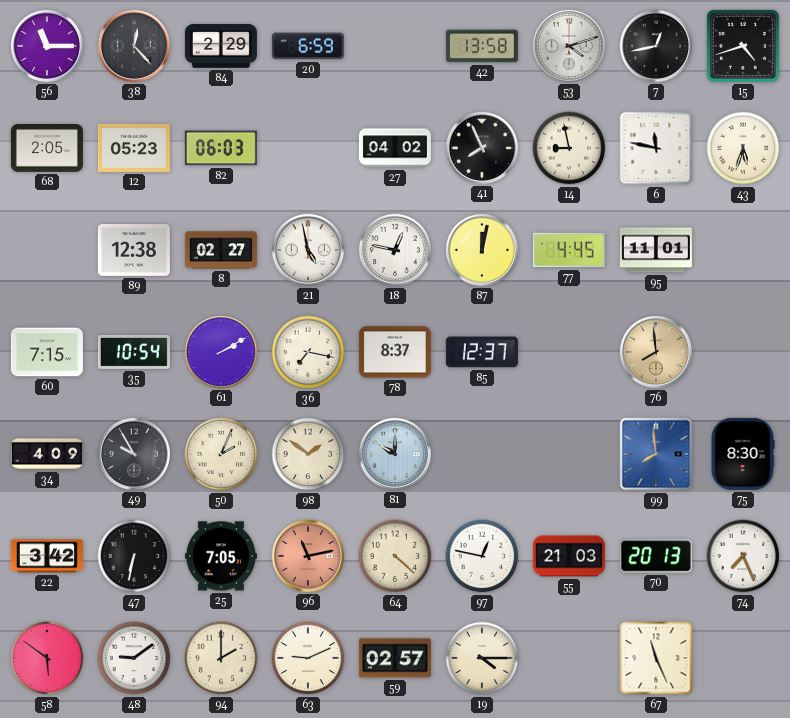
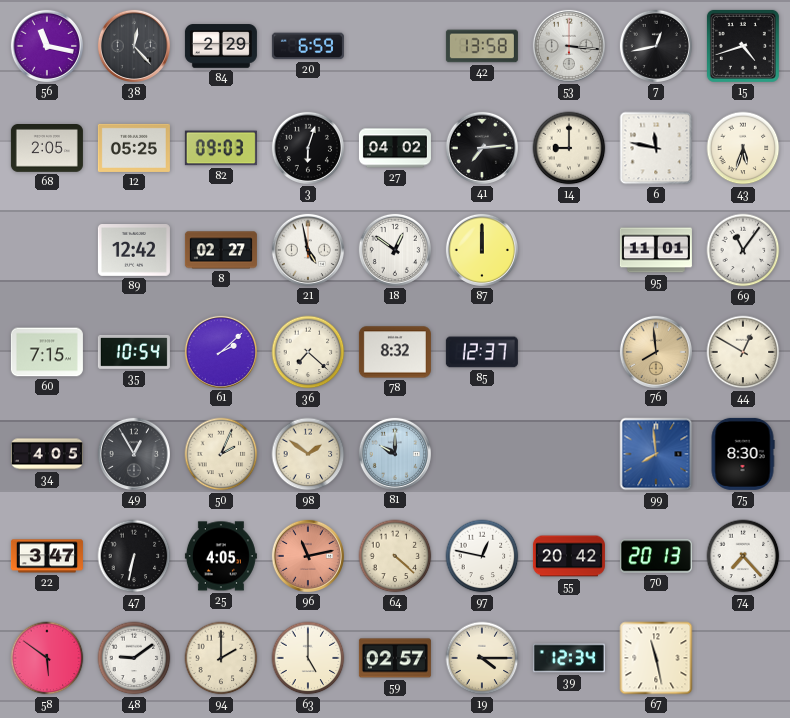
56: 11:15 -> 11:17 (47, 46)
53: 4:12 -> 3:16 (569, 46)
12: 05:23 -> 05:25 (134, 148)
82: 06:03 -> 09:03 (221, 148)
3: none -> 6:03 (308, 148)
41: 7:56 -> 7:14 (482, 148)
14: 8:58 -> 9:00 (569, 148)
89: 12:38 -> 12:42 (134, 251)
18: 12:47 -> 12:51 (395, 250)
87: 12:02 -> 12:00 (482, 250)
77: 4:45 -> none (569, 250)
69: none -> 11:06 (743, 250)
61: 2:10 -> 2:08 (221, 352)
36: 7:17 -> 7:22 (308, 352)
78: 8:37 -> 8:32 (395, 352)
44: none -> 12:50 (743, 352)
34: 4:09 -> 4:05 (47, 454)
49: 9:55 -> 12:55 (134, 454)
22: 3:42 -> 3:47 (47, 556)
25: 7:05 -> 4:05 (221, 556)
55: 21:03 -> 20:42 (569, 556)
74: 7:26 -> 7:23 (743, 556)
63: 9:11 -> 5:00 (308, 658)
39: none -> 12:34 (569, 658)
67: 11:26 -> 11:28 (656, 658)
